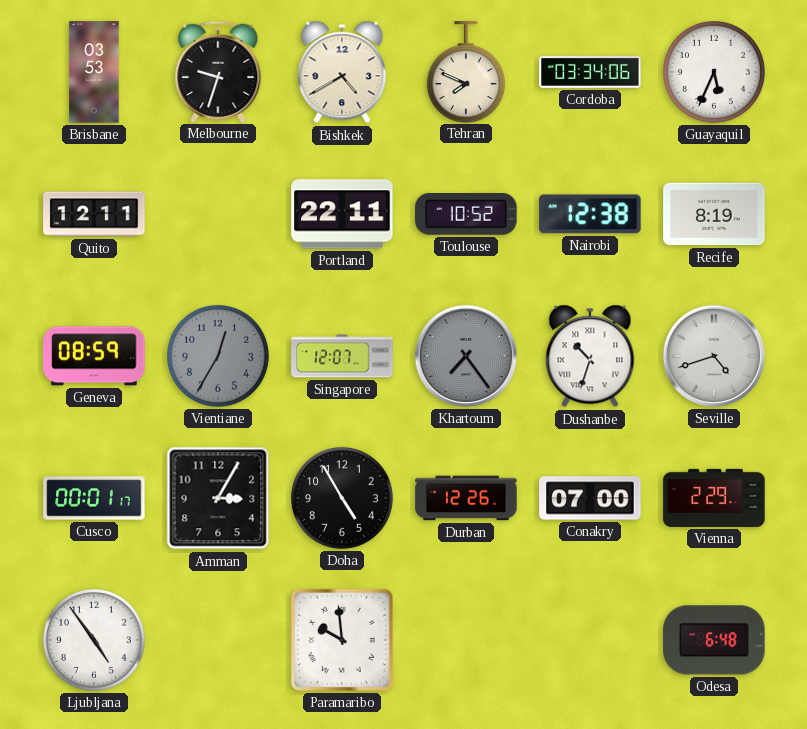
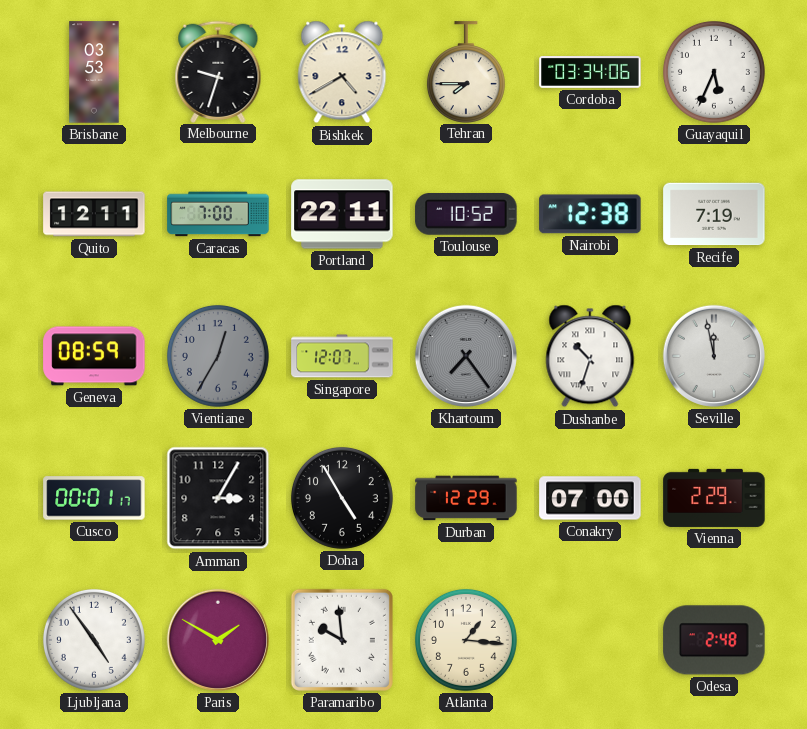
Tehran: 7:49 -> 7:45 (466, 72)
Caracas: none -> 7:00 (218, 214)
Recife: 8:19 -> 7:19 (714, 214)
Seville: 4:42 -> 11:58 (714, 356)
Durban: 12:26 -> 12:29 (466, 498)
Paris: none -> 1:50 (218, 640)
Atlanta: none -> 1:16 (466, 640)
Odesa: 6:48 -> 2:48 (714, 640)
